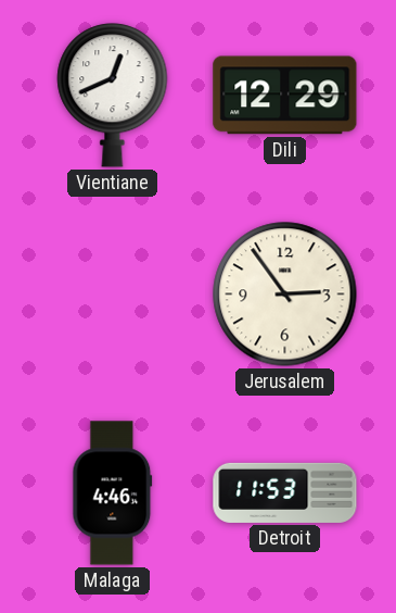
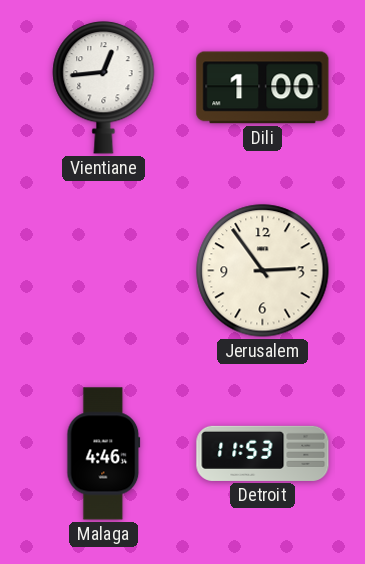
Vientiane: 12:41 -> 12:44 (104, 88)
Dili: 12:29 -> 1:00 (263, 88)
